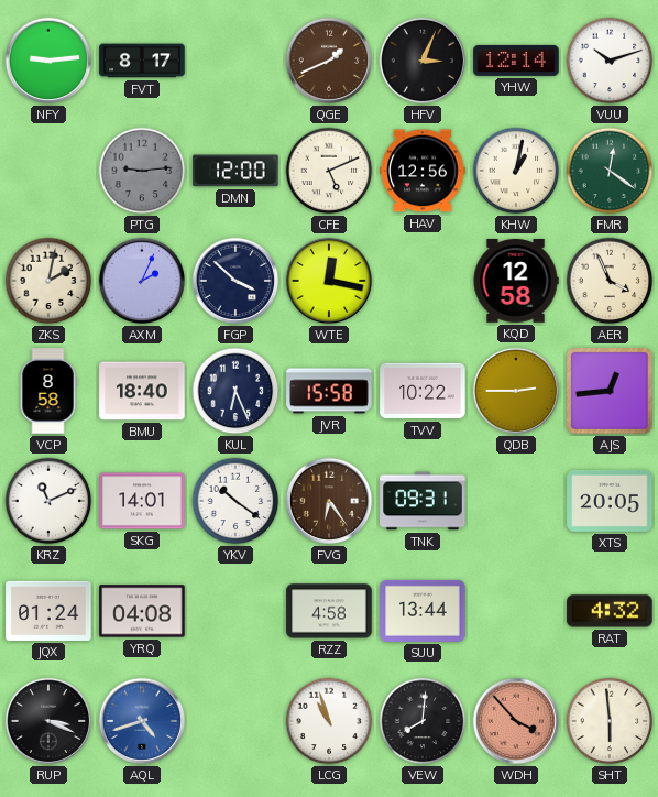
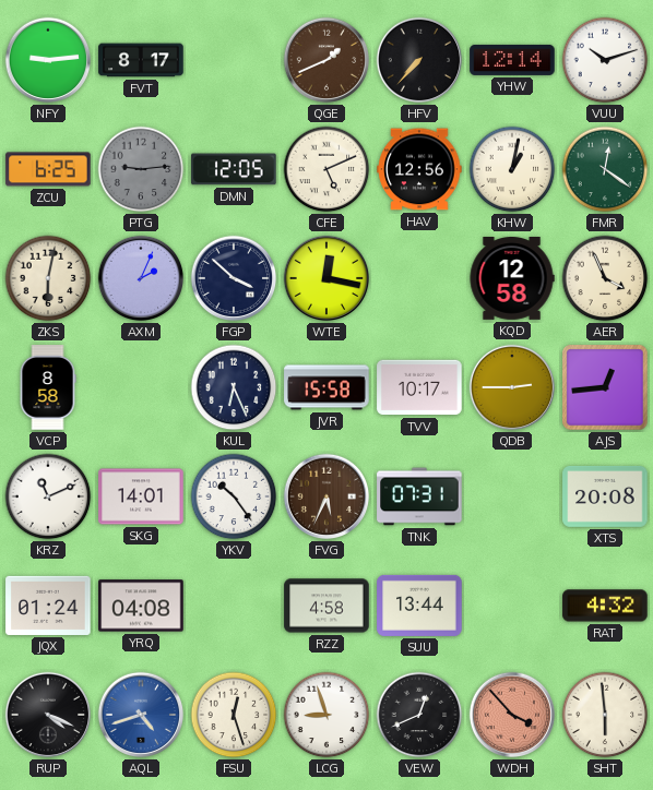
HFV: 3:04 -> 7:37 (419, 60)
ZCU: none -> 6:25 (48, 169)
DMN: 12:00 -> 12:05 (234, 169)
ZKS: 2:02 -> 6:02 (48, 278)
BMU: 18:40 -> none (142, 391)
TVV: 10:22 -> 10:17 (419, 387)
YKV: 10:21 -> 10:24 (234, 496)
FVG: 6:24 -> 5:34 (326, 496)
TNK: 09:31 -> 07:31 (419, 496)
XTS: 20:05 -> 20:08 (605, 496)
RUP: 3:19 -> 4:19 (48, 715)
FSU: none -> 12:27 (234, 715)
LCG: 10:57 -> 8:57 (326, 715)
VEW: 8:01 -> 12:41 (419, 715)
